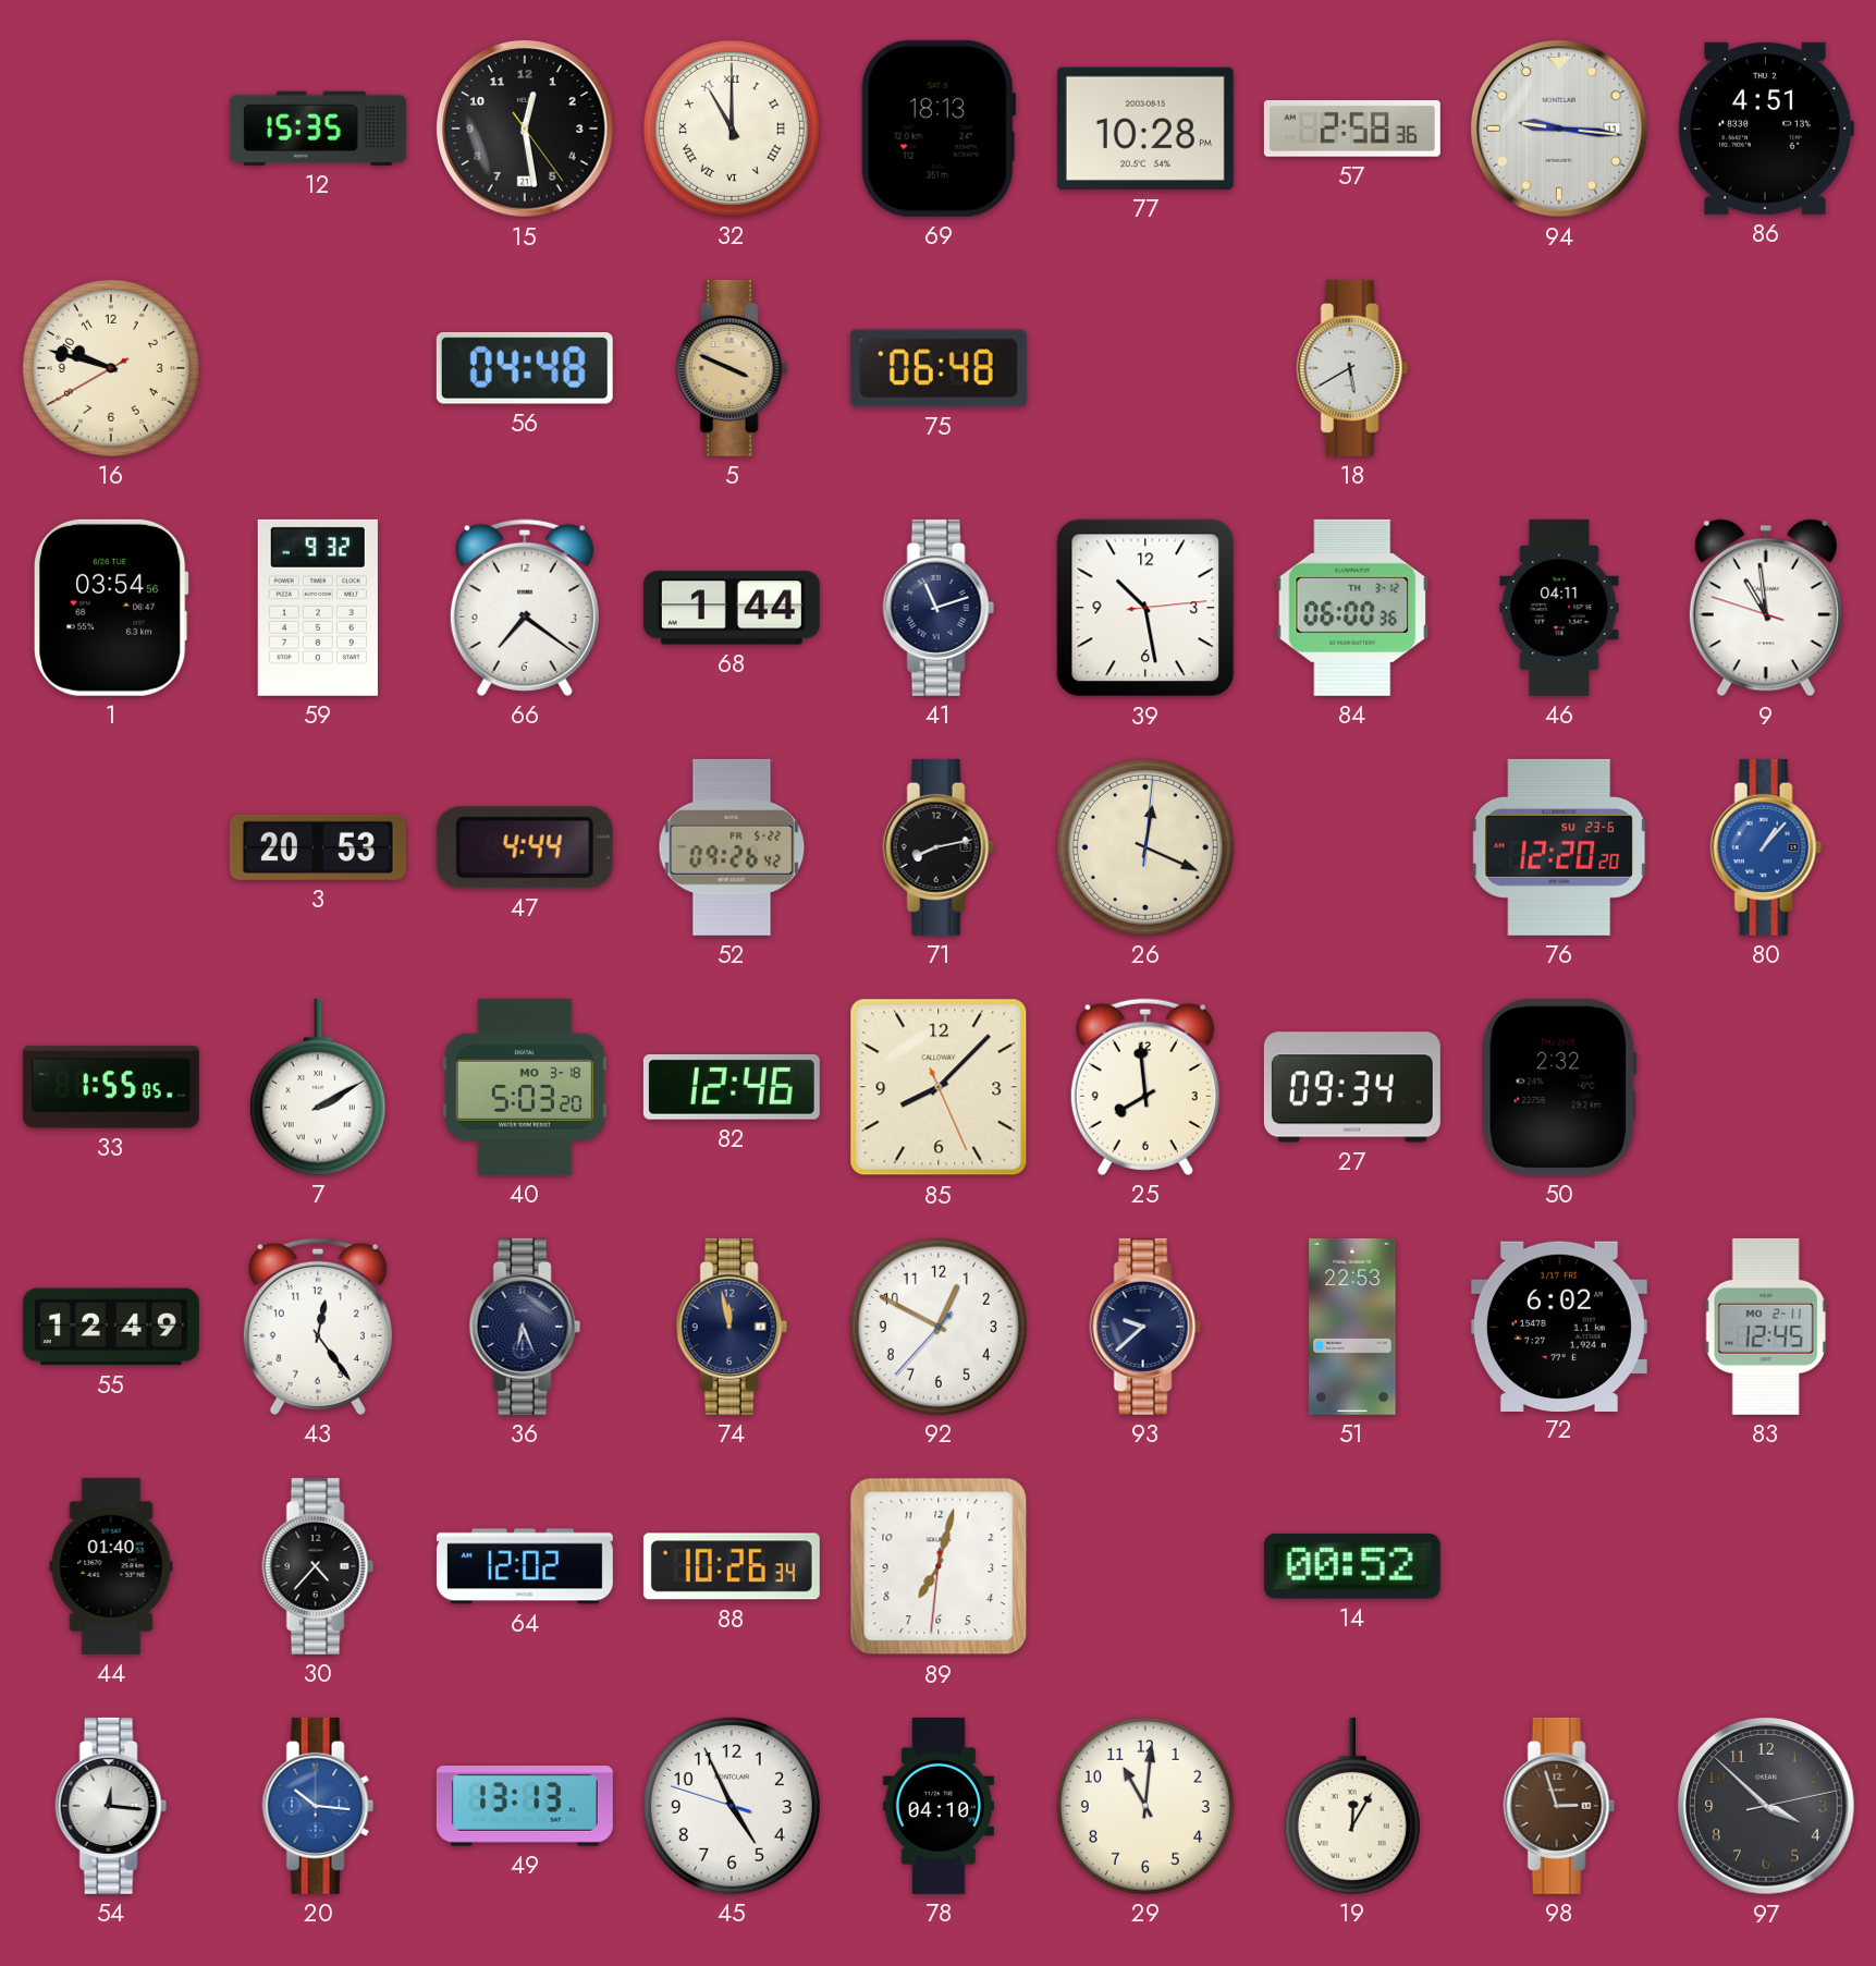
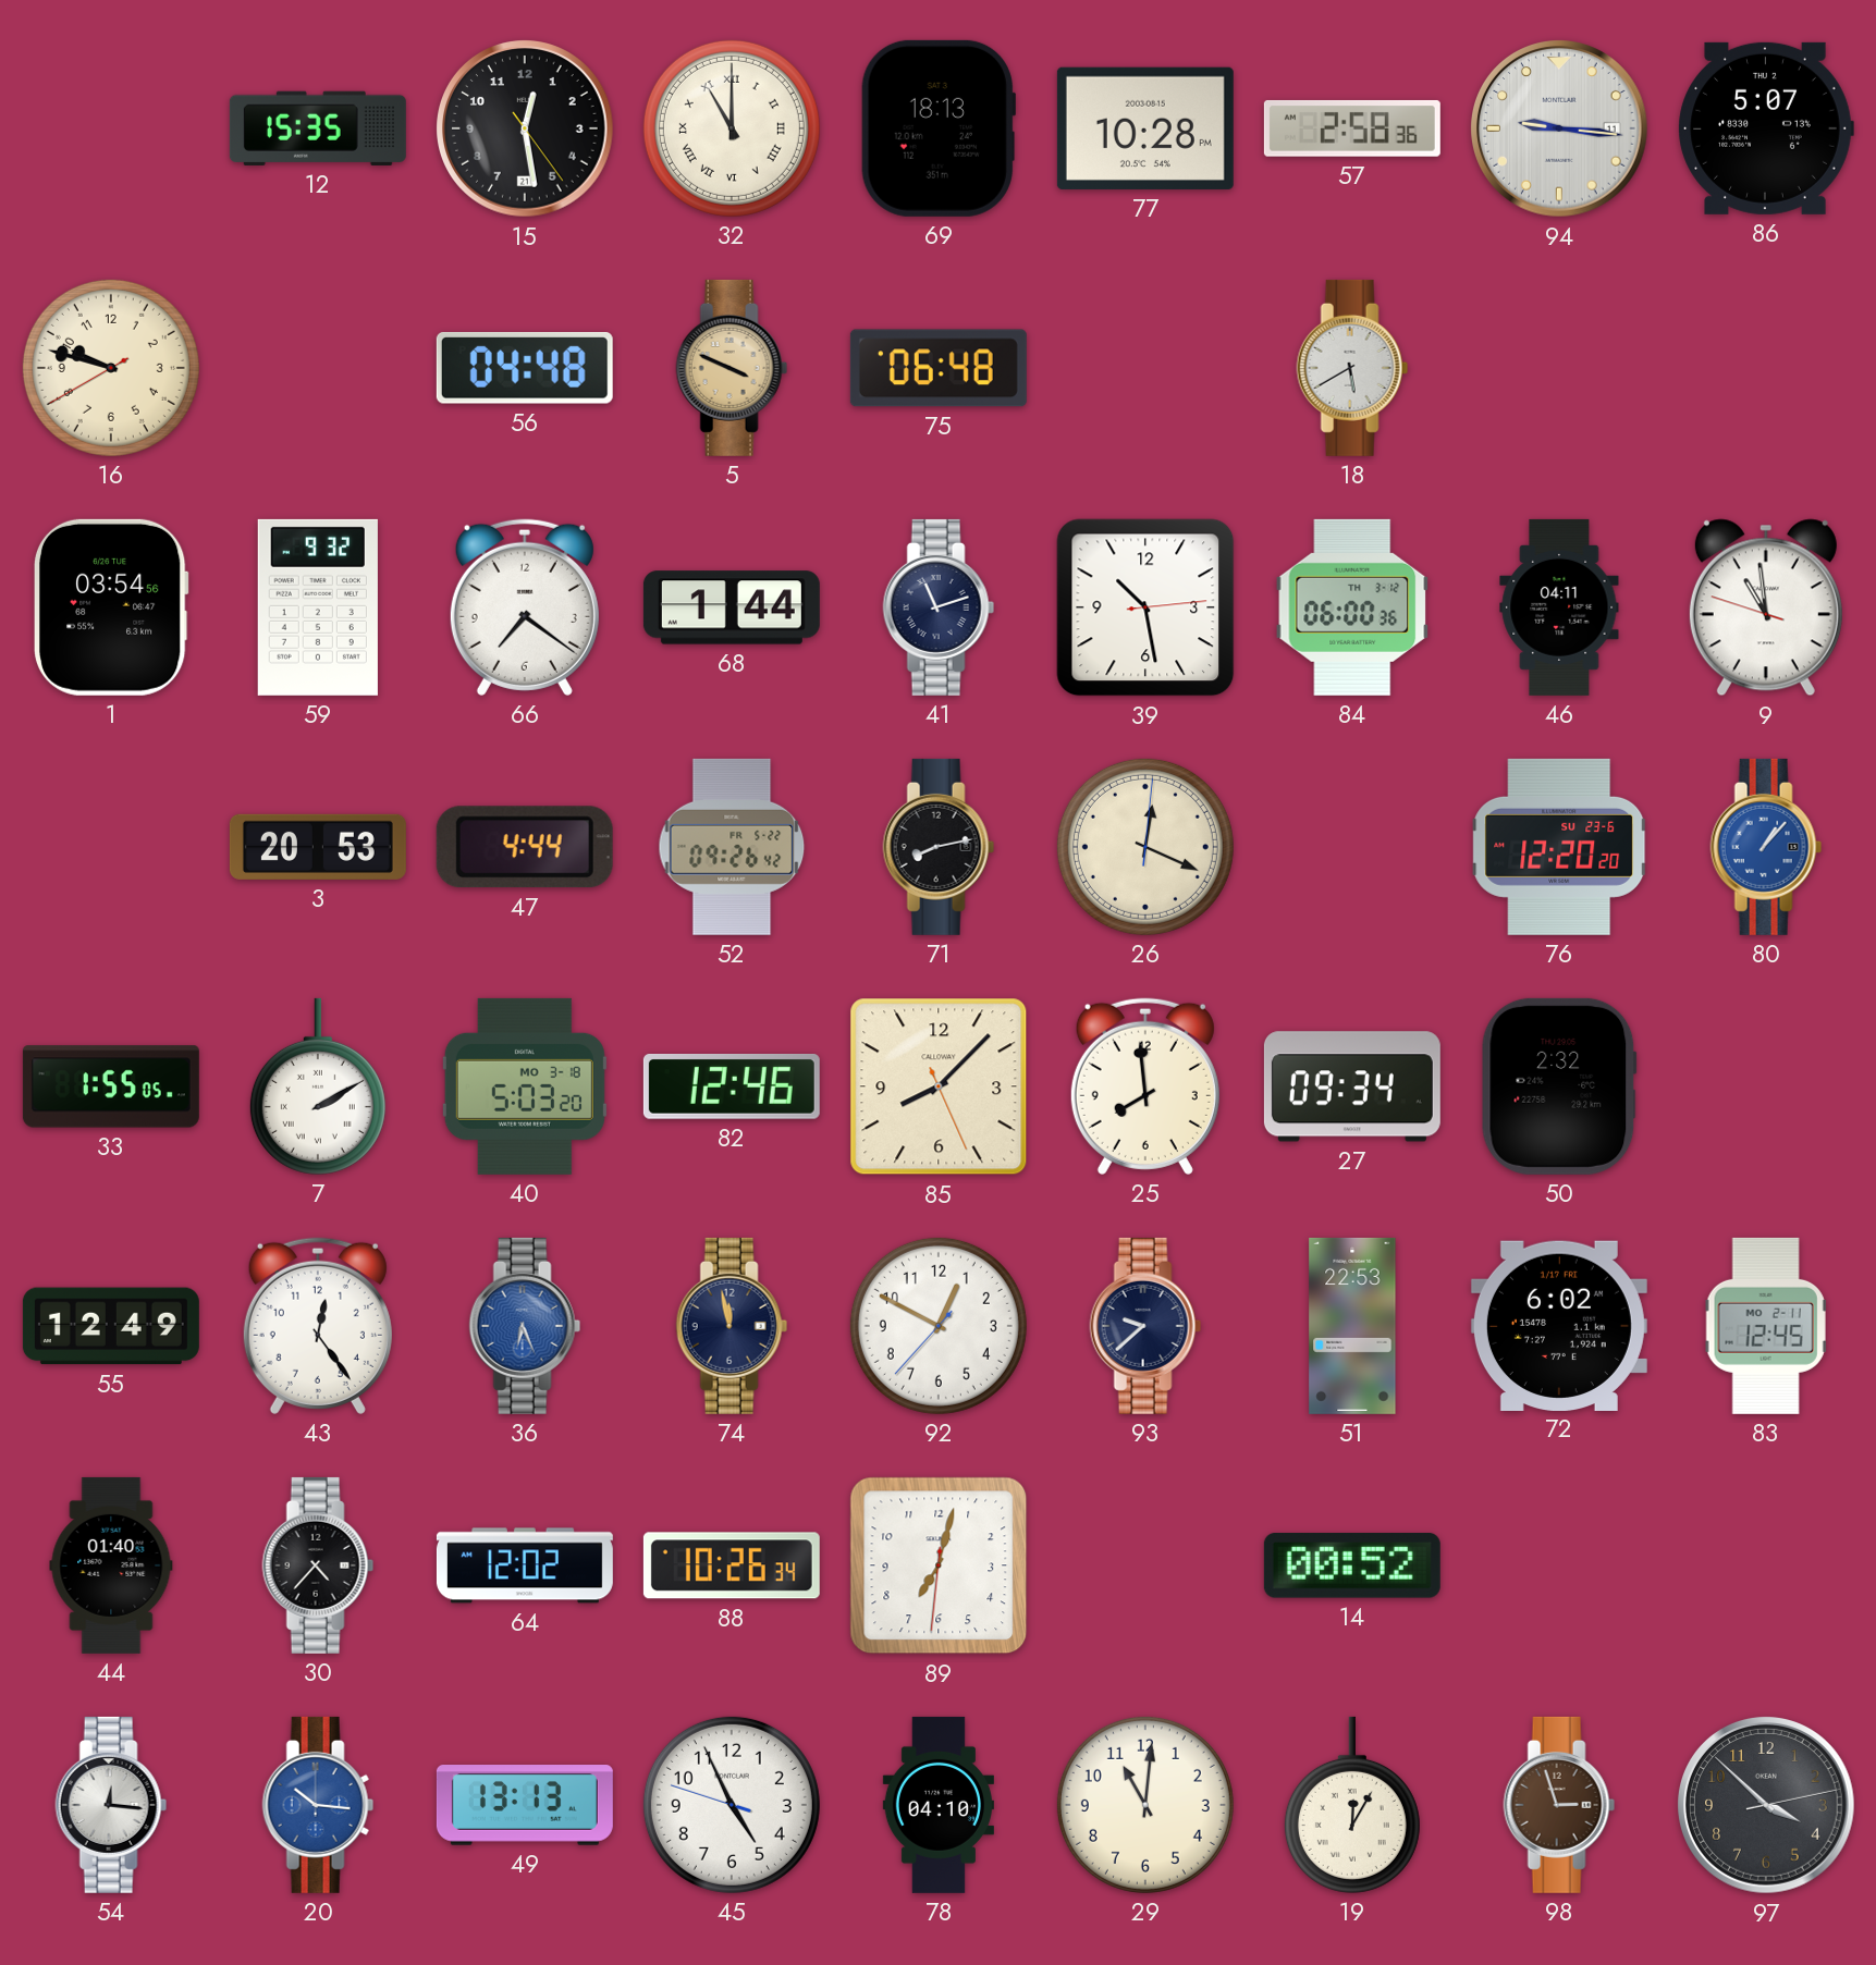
86: 4:51 -> 5:07 (1766, 128)
36 dial: navy -> blue (525, 1326)
